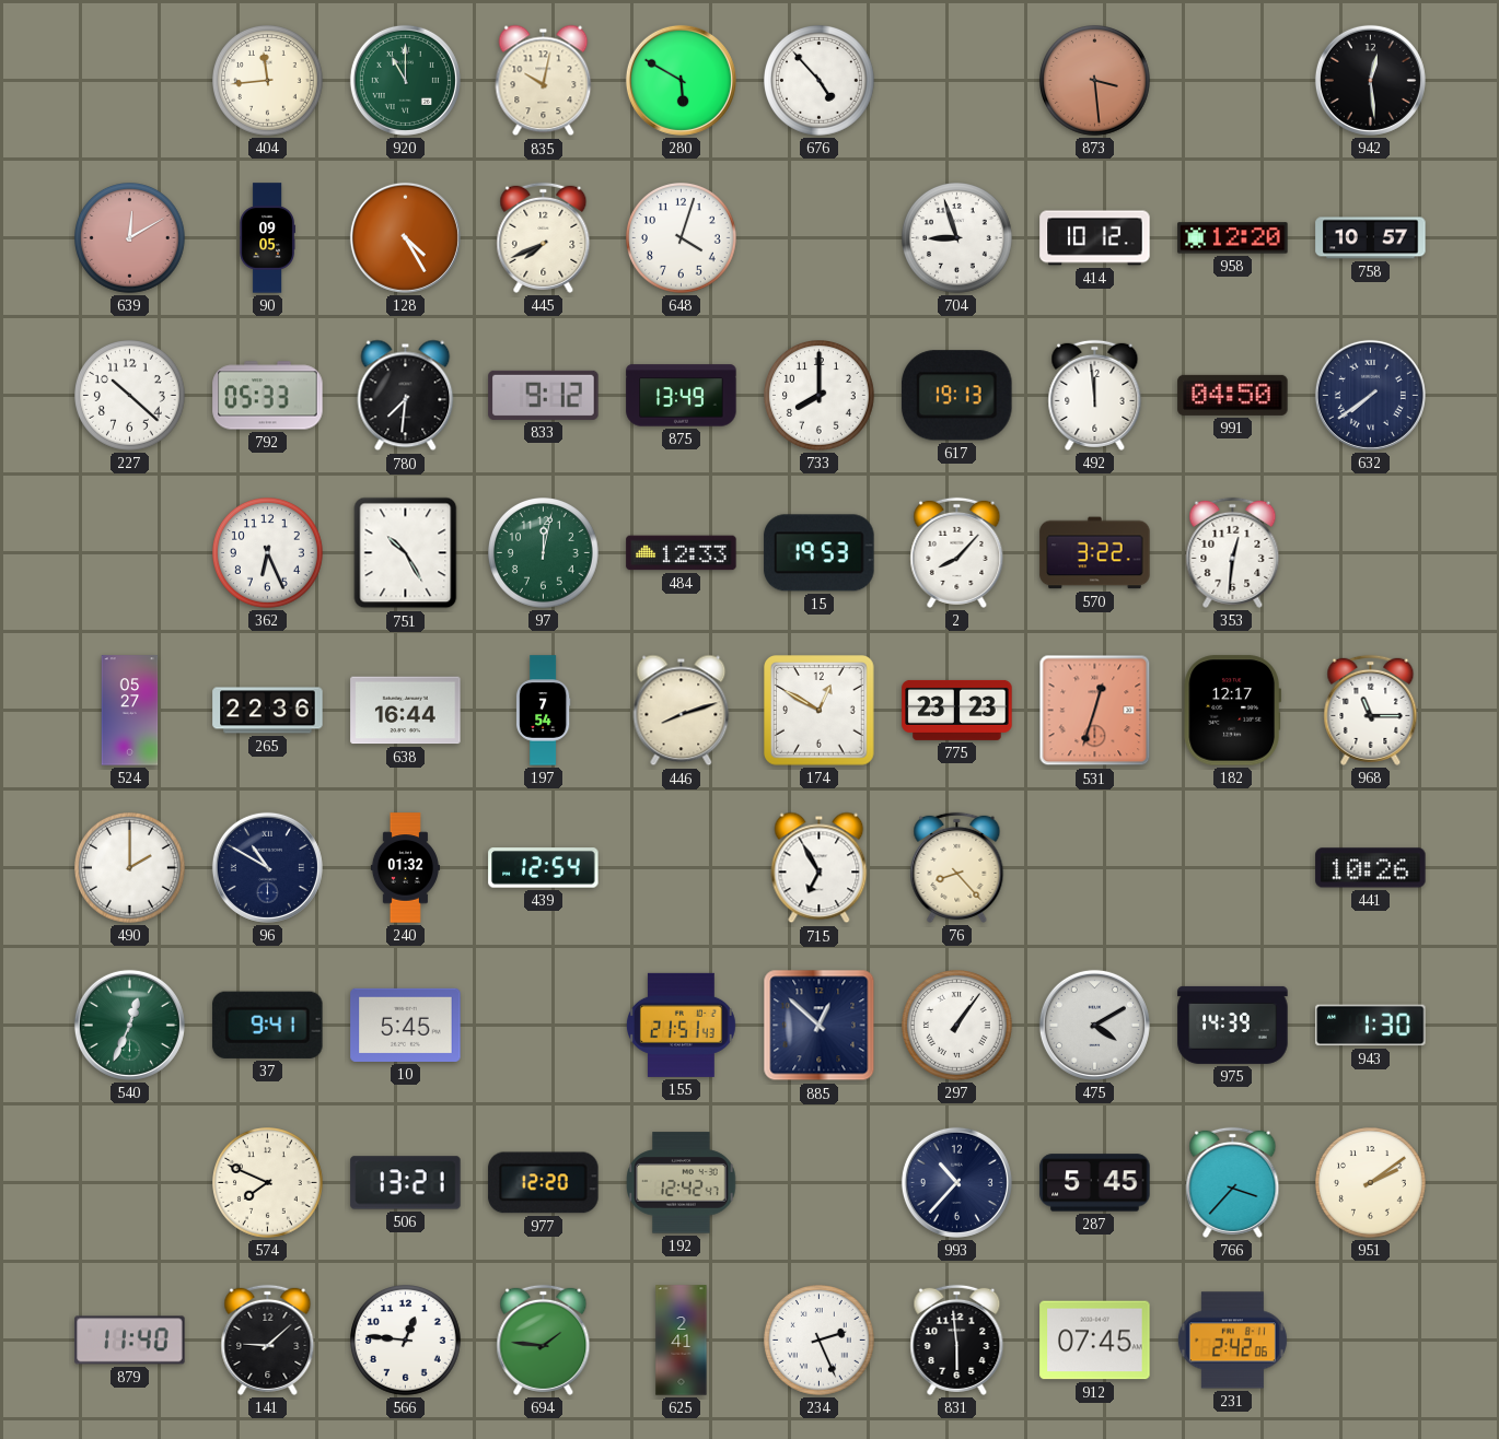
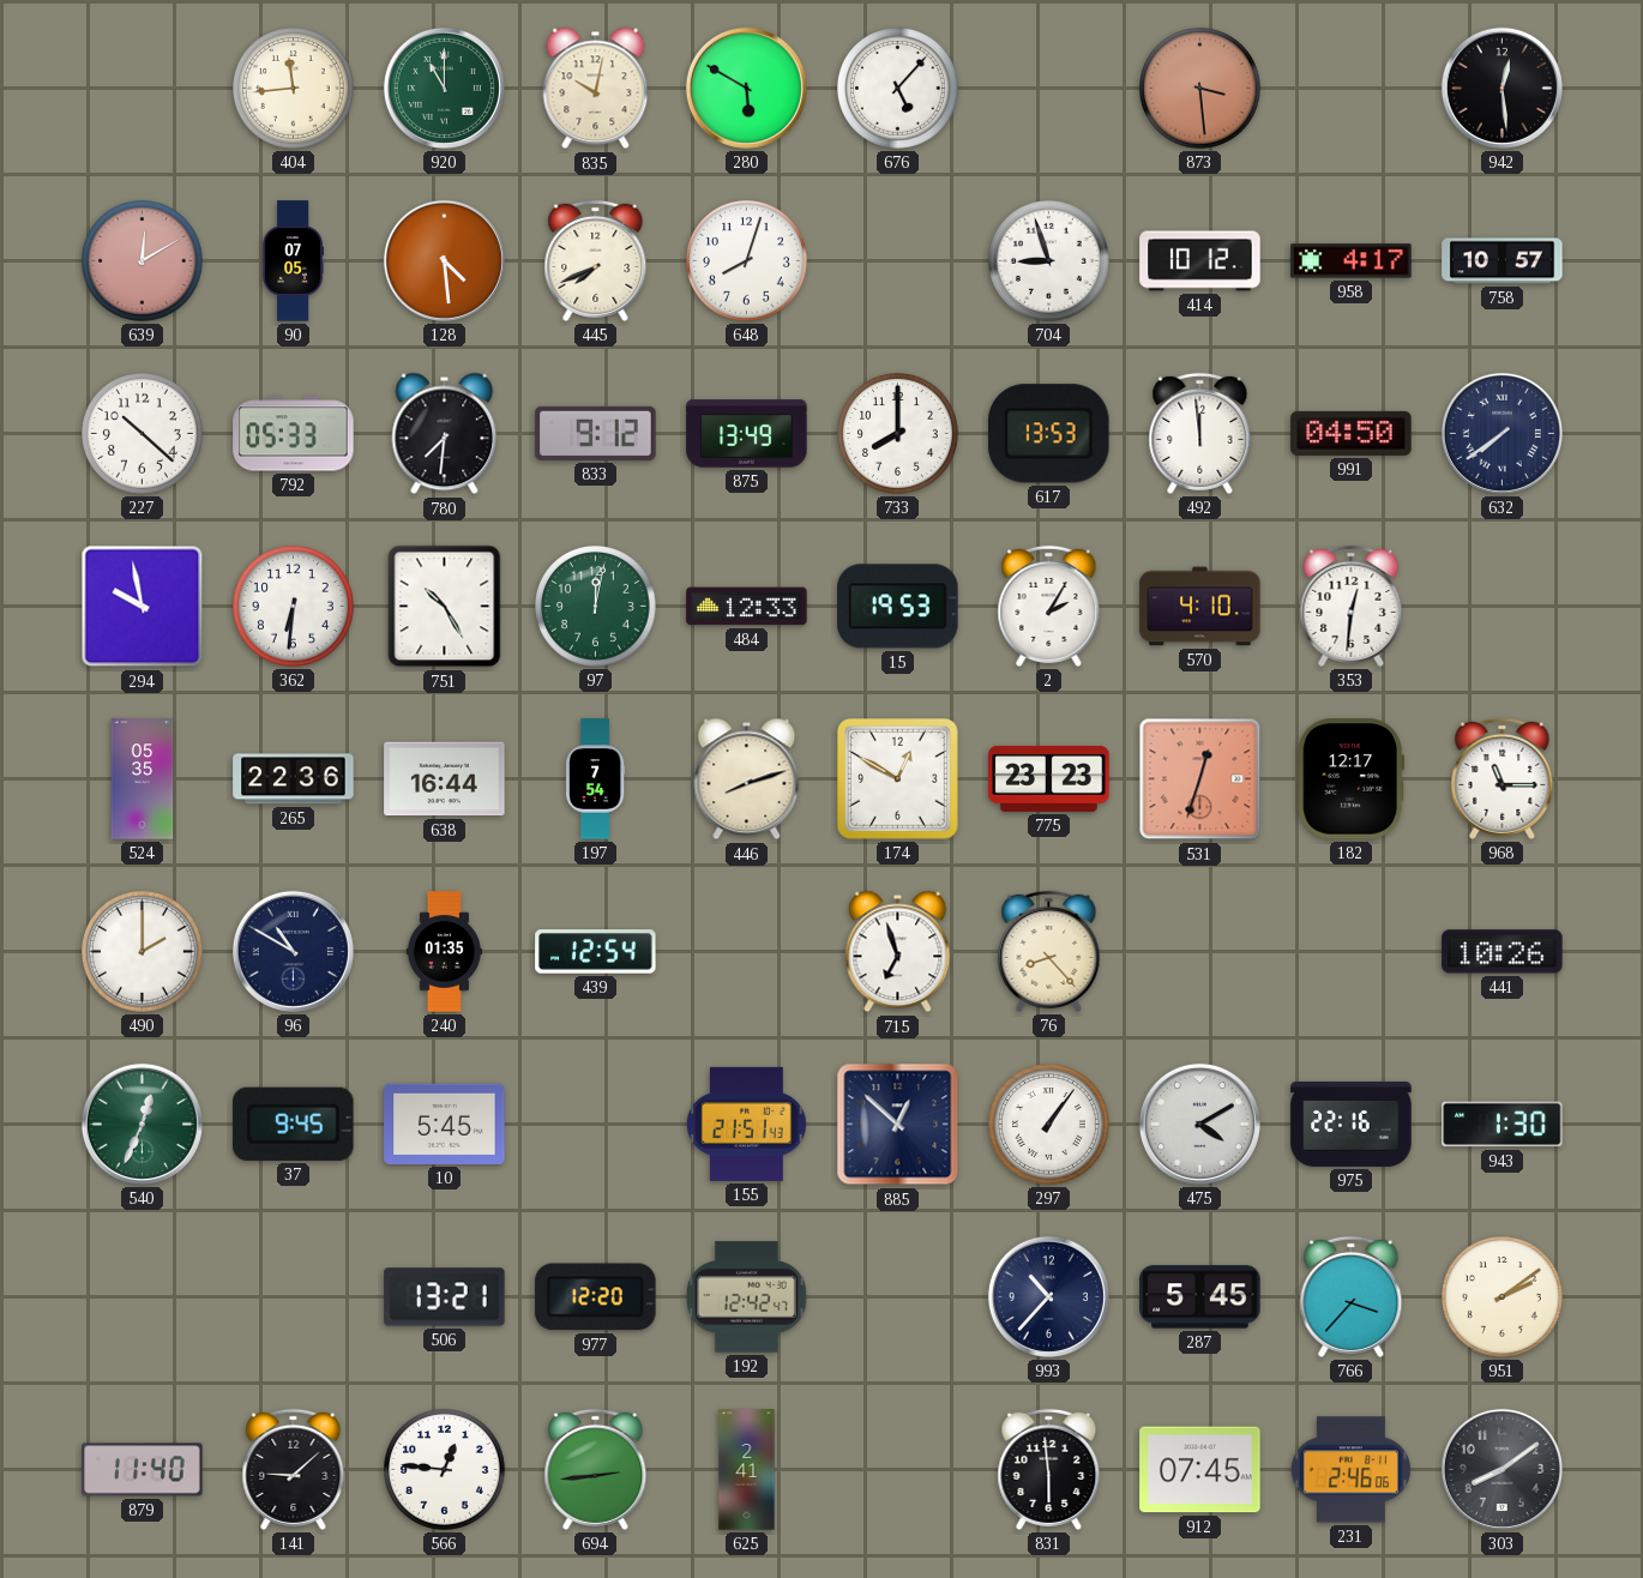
676: 4:53 -> 5:07 (898, 89)
90: 09:05 -> 07:05 (293, 261)
128: 4:25 -> 4:29 (444, 260)
648: 4:03 -> 8:03 (747, 261)
958: 12:20 -> 4:17 (1352, 261)
617: 19:13 -> 13:53 (1049, 434)
294: none -> 9:58 (143, 607)
362: 6:26 -> 6:31 (294, 607)
2: 8:07 -> 2:05 (1049, 606)
570: 3:22 -> 4:10 (1200, 607)
524: 05:27 -> 05:35 (143, 779)
240: 01:32 -> 01:35 (444, 952)
715: 6:55 -> 6:57 (898, 952)
37: 9:41 -> 9:45 (294, 1124)
975: 14:39 -> 22:16 (1352, 1124)
574: 7:49 -> none (268, 1183)
694: 1:46 -> 2:44 (596, 1469)
234: 2:26 -> none (820, 1341)
231: 2:42 -> 2:46 (1350, 1470)
303: none -> 8:09 (1501, 1469)
